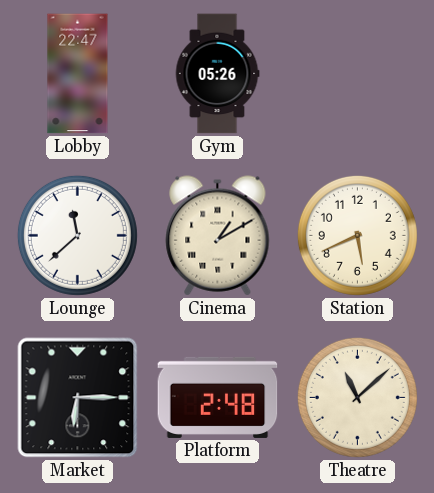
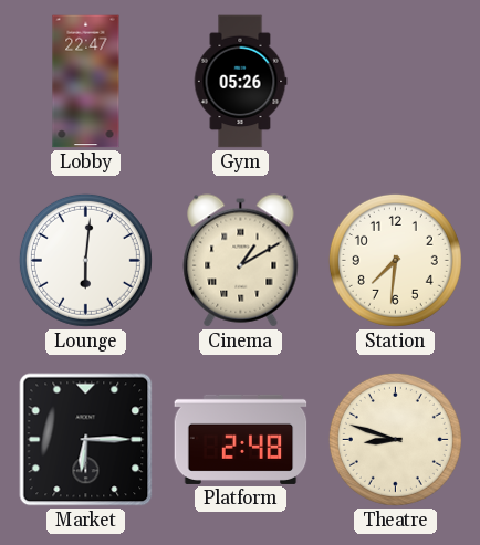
Lounge: 11:38 -> 6:01 (85, 260)
Station: 5:41 -> 7:31 (395, 260)
Theatre: 11:08 -> 8:48 (395, 439)
